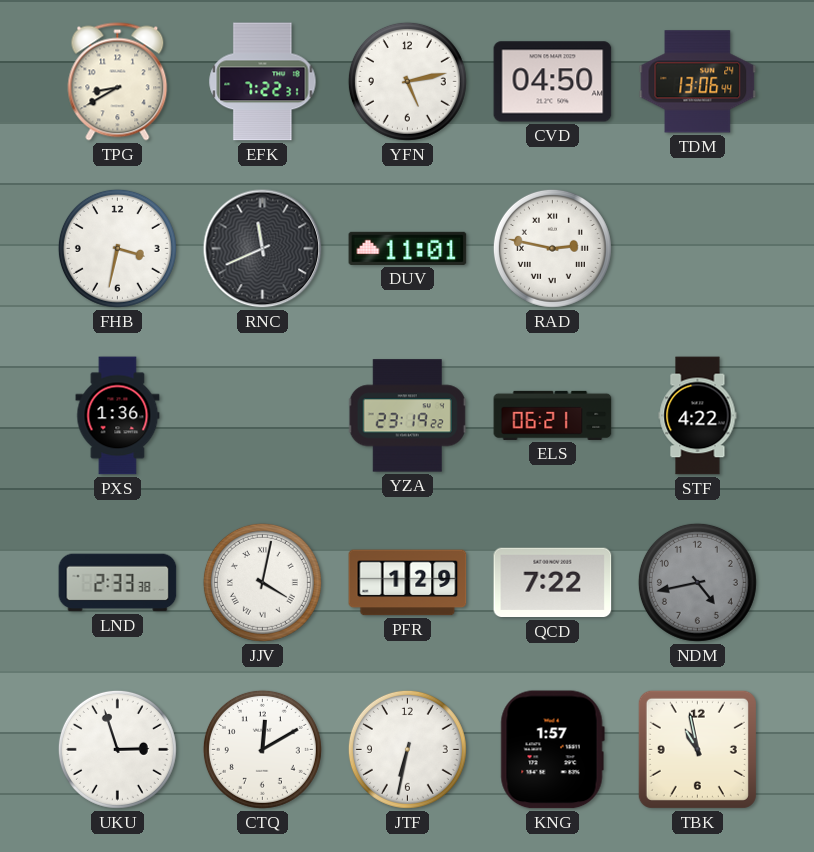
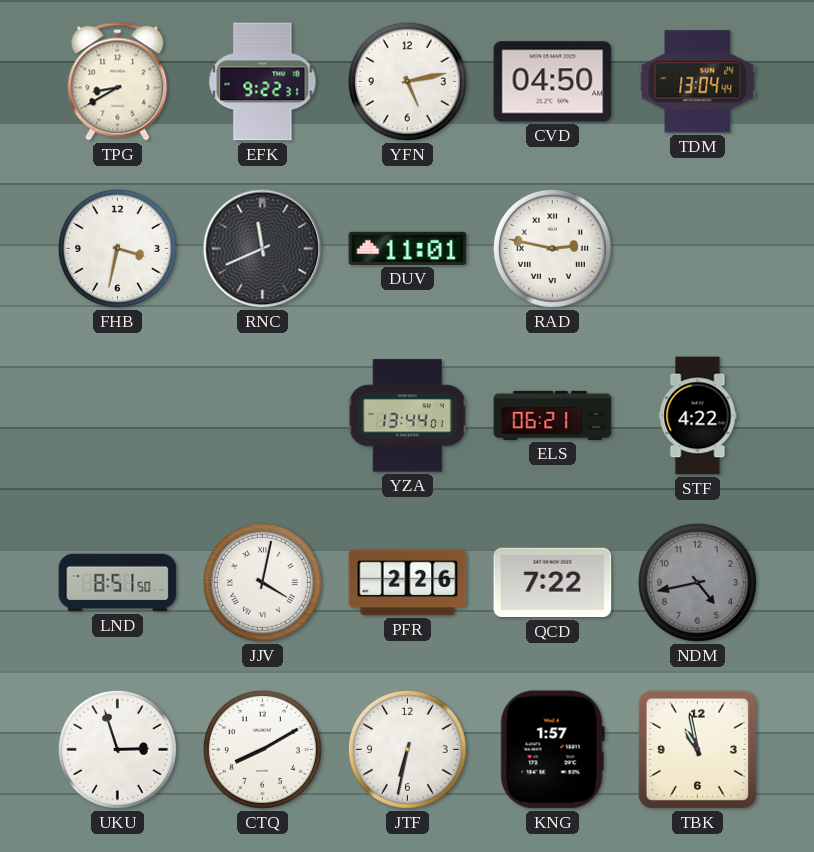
EFK: 7:22 -> 9:22 (263, 82)
TDM: 13:06 -> 13:04 (698, 82)
PXS: 1:36 -> none (118, 416)
YZA: 23:19 -> 13:44 (407, 416)
LND: 2:33 -> 8:51 (118, 583)
PFR: 1:29 -> 2:26 (408, 583)
CTQ: 12:10 -> 8:10 (262, 749)
